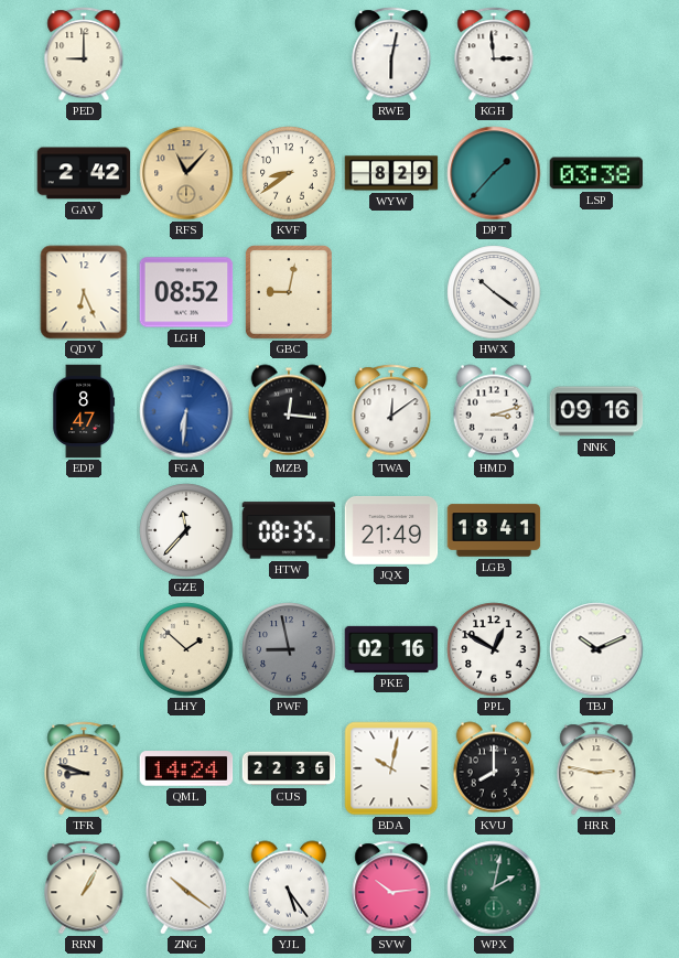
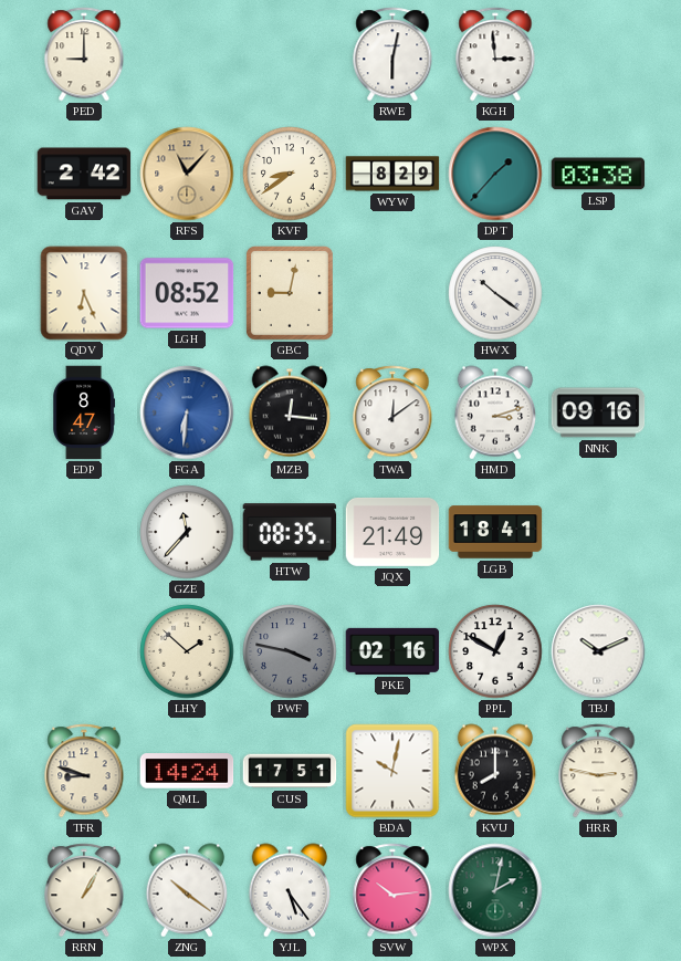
PWF: 8:58 -> 3:47 (290, 651)
CUS: 22:36 -> 17:51 (290, 771)
